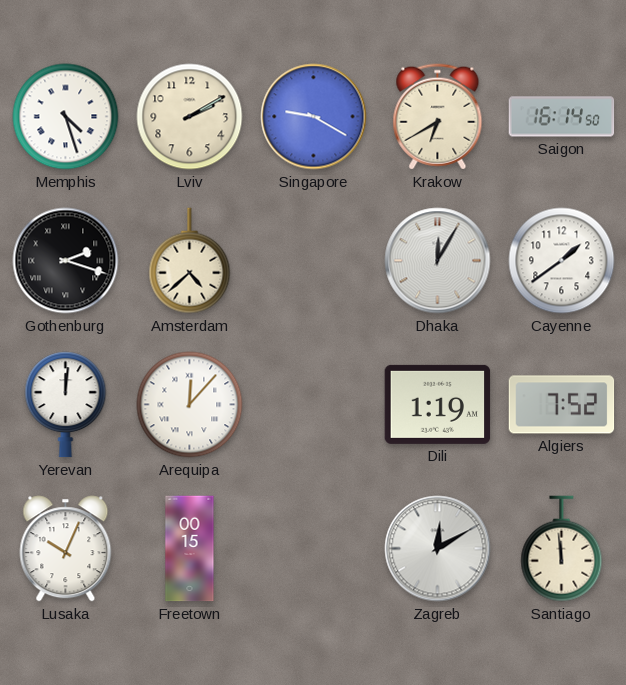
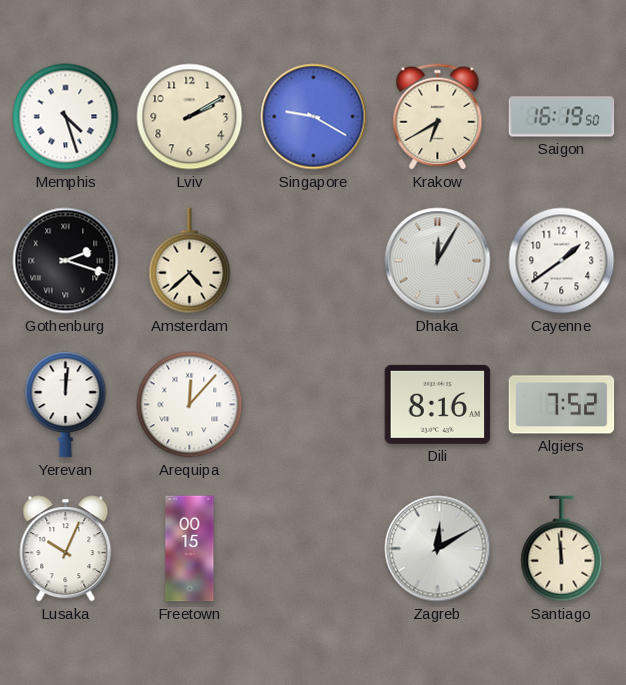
Saigon: 16:14 -> 16:19 (562, 117)
Dili: 1:19 -> 8:16 (438, 404)
